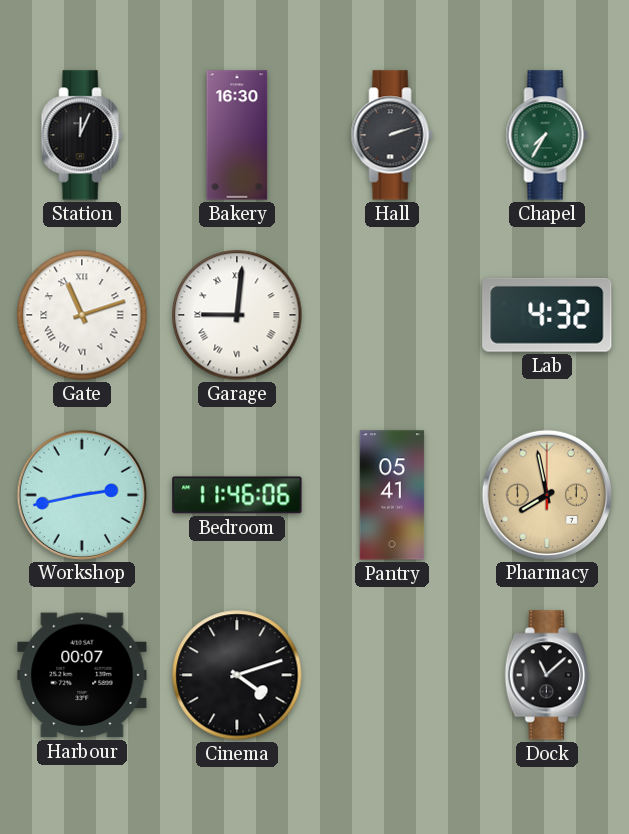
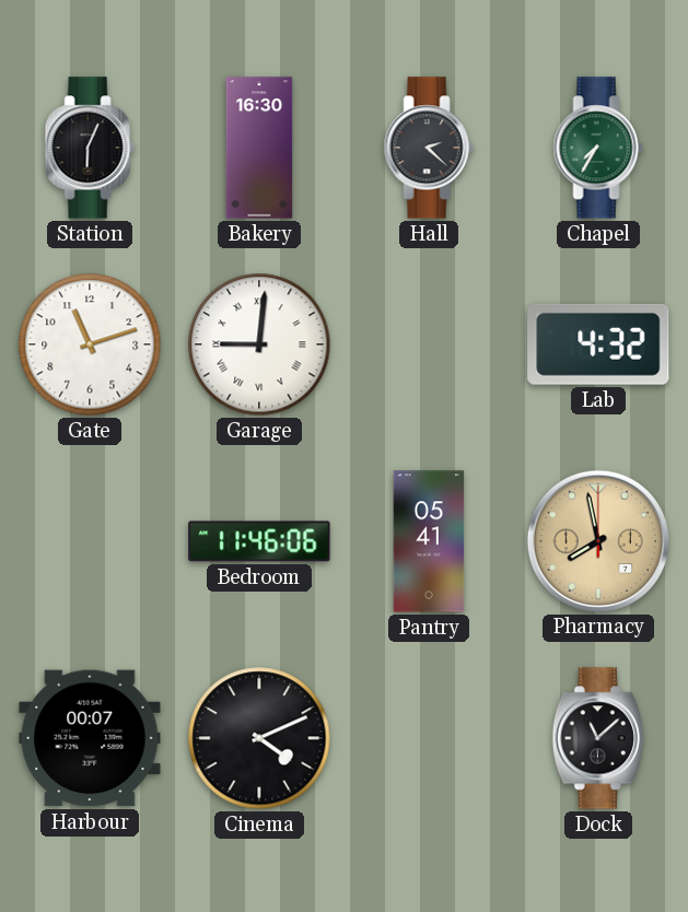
Station: 12:04 -> 6:04 (90, 148)
Hall: 2:12 -> 2:22 (429, 148)
Gate numerals: Roman -> Arabic (90, 344)
Workshop: 2:43 -> none (81, 494)
Cinema: 4:12 -> 4:11 (259, 738)
